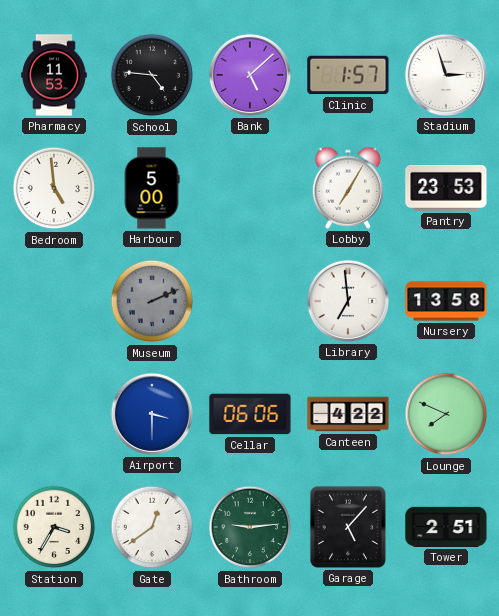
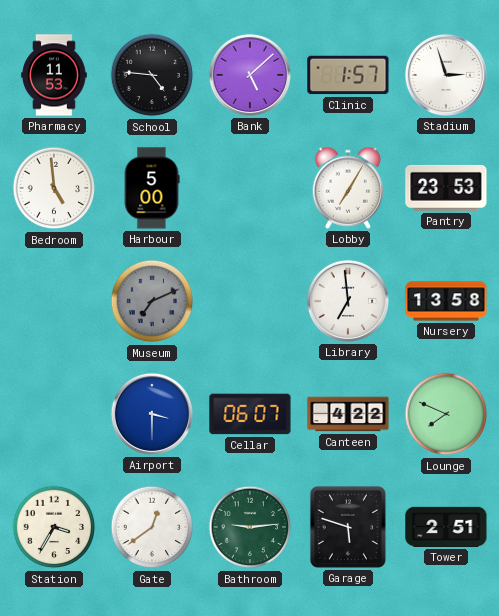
Museum: 2:11 -> 7:11 (152, 301)
Cellar: 06:06 -> 06:07 (250, 414)
Garage: 5:07 -> 5:48 (348, 527)
